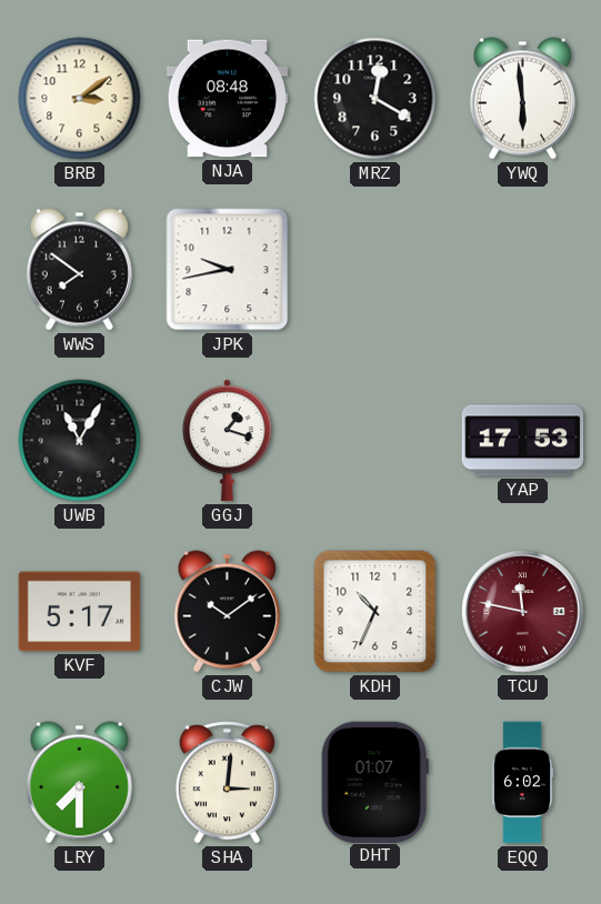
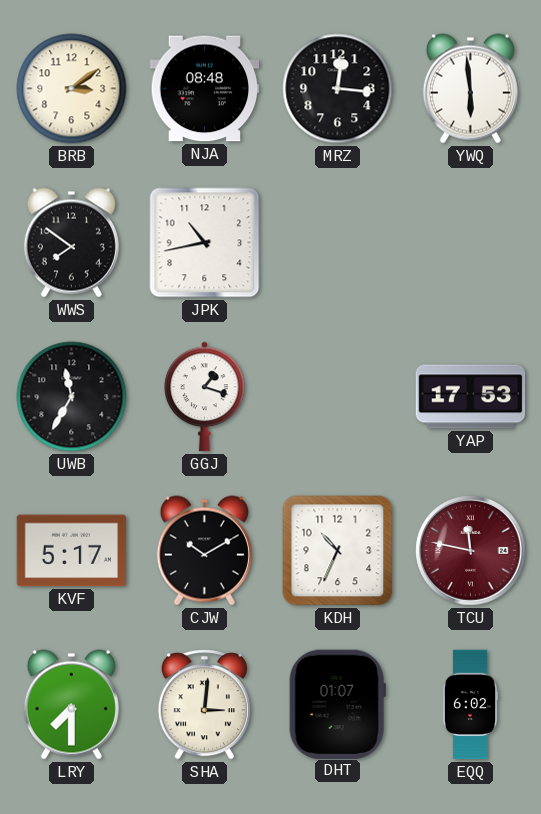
MRZ: 12:20 -> 12:16 (338, 89)
JPK: 9:43 -> 10:43 (205, 243)
UWB: 11:05 -> 11:35 (72, 397)
CJW: 10:09 -> 10:10 (204, 551)
